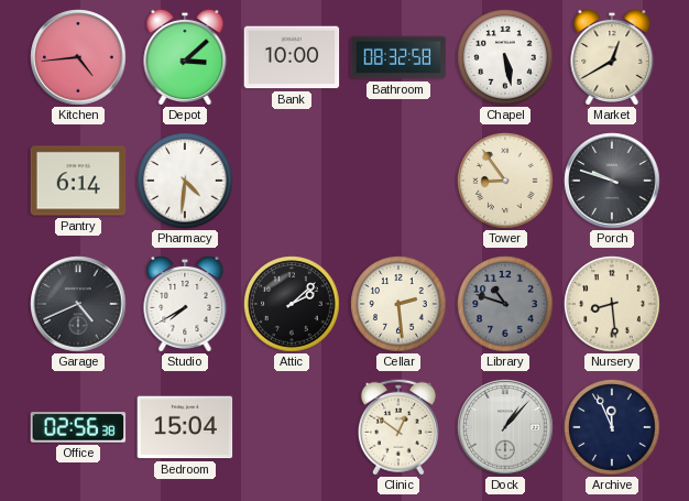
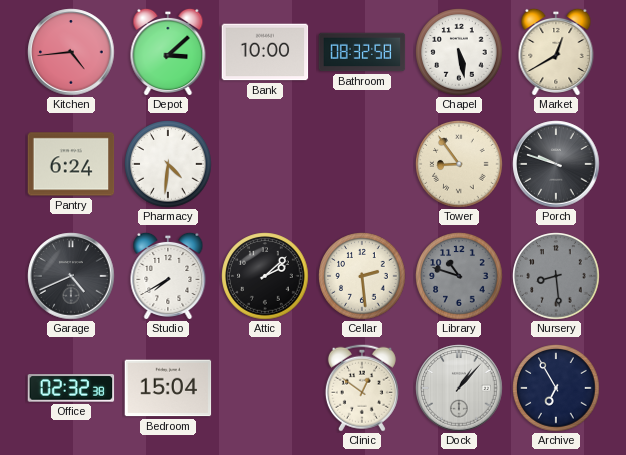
Pantry: 6:14 -> 6:24 (71, 164)
Nursery dial: cream -> grey (556, 276)
Office: 02:56 -> 02:32 (71, 388)
Archive: 11:56 -> 6:55 (556, 388)
